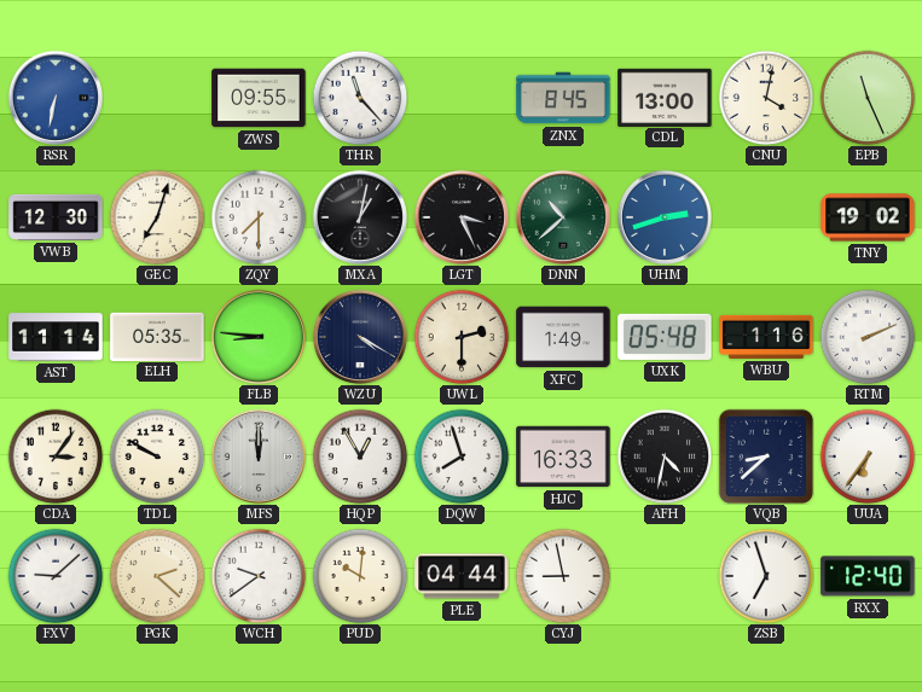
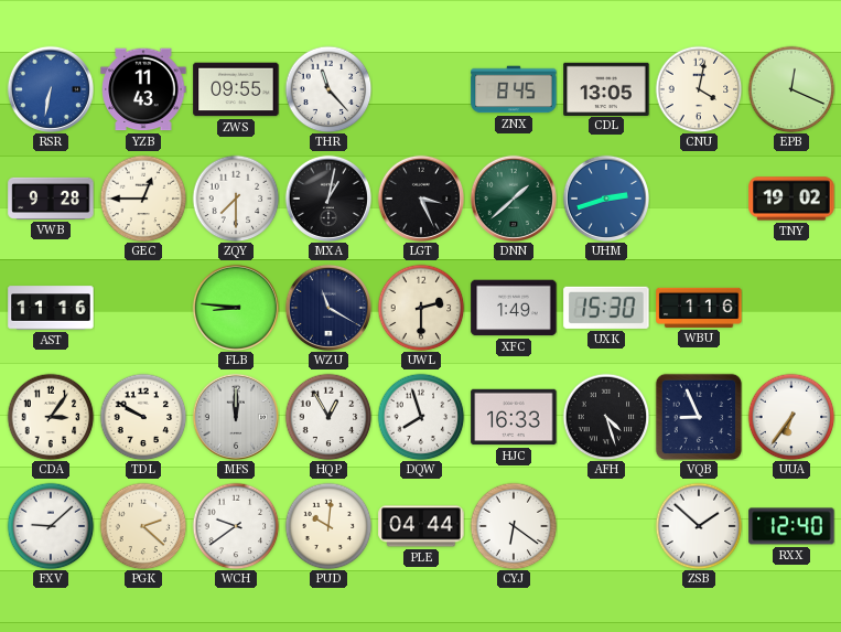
YZB: none -> 11:43 (143, 89)
CDL: 13:00 -> 13:05 (606, 88)
EPB: 11:26 -> 12:19 (791, 89)
VWB: 12:30 -> 9:28 (51, 199)
GEC: 7:03 -> 12:45 (143, 199)
DNN: 10:38 -> 1:38 (514, 199)
AST: 11:14 -> 11:16 (51, 308)
ELH: 05:35 -> none (157, 336)
WZU: 4:20 -> 11:20 (328, 308)
UXK: 05:48 -> 15:30 (606, 308)
RTM: 2:11 -> none (868, 337)
AFH: 4:32 -> 4:27 (606, 417)
VQB: 8:38 -> 8:56 (699, 417)
CYJ: 8:58 -> 6:21 (514, 526)
ZSB: 6:57 -> 1:52 (699, 526)
